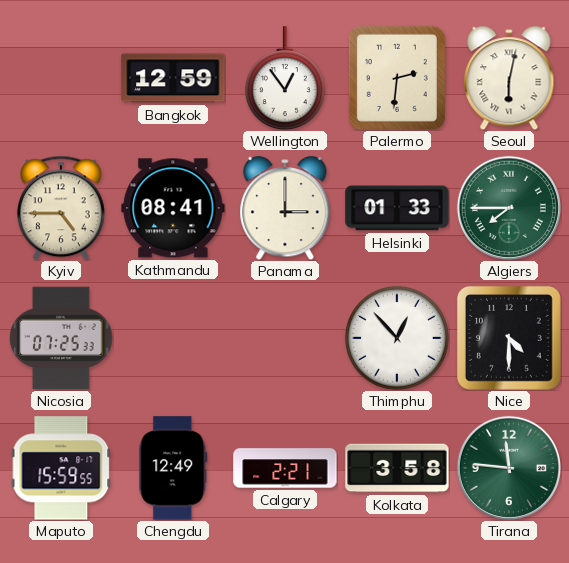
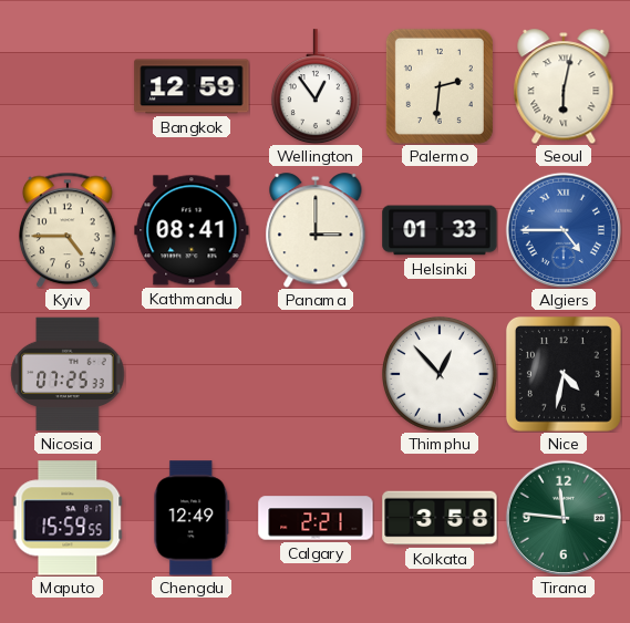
Algiers: 7:45 -> 4:45 (564, 230)
Algiers dial: green -> blue (564, 230)
Nice: 4:30 -> 4:32 (564, 374)
